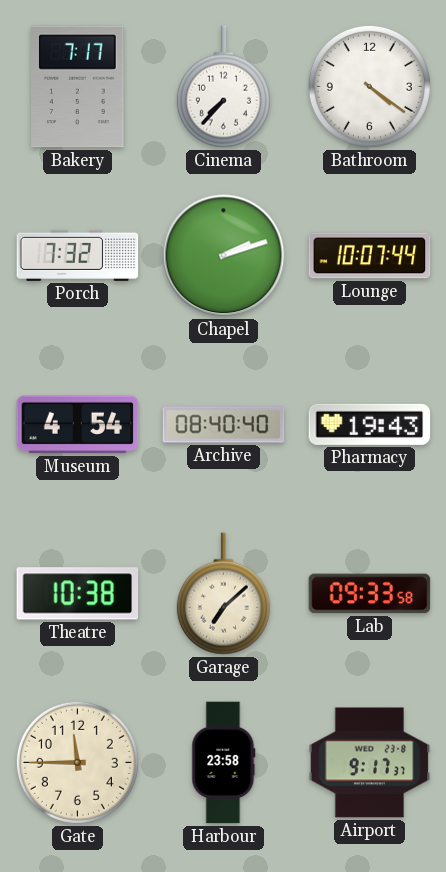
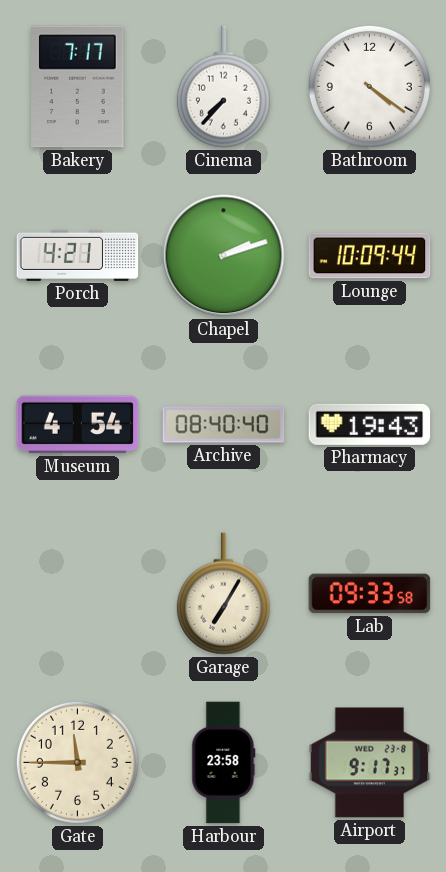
Porch: 7:32 -> 4:21 (78, 255)
Lounge: 10:07 -> 10:09 (370, 256)
Theatre: 10:38 -> none (78, 594)
Garage: 7:08 -> 7:05 (223, 594)
